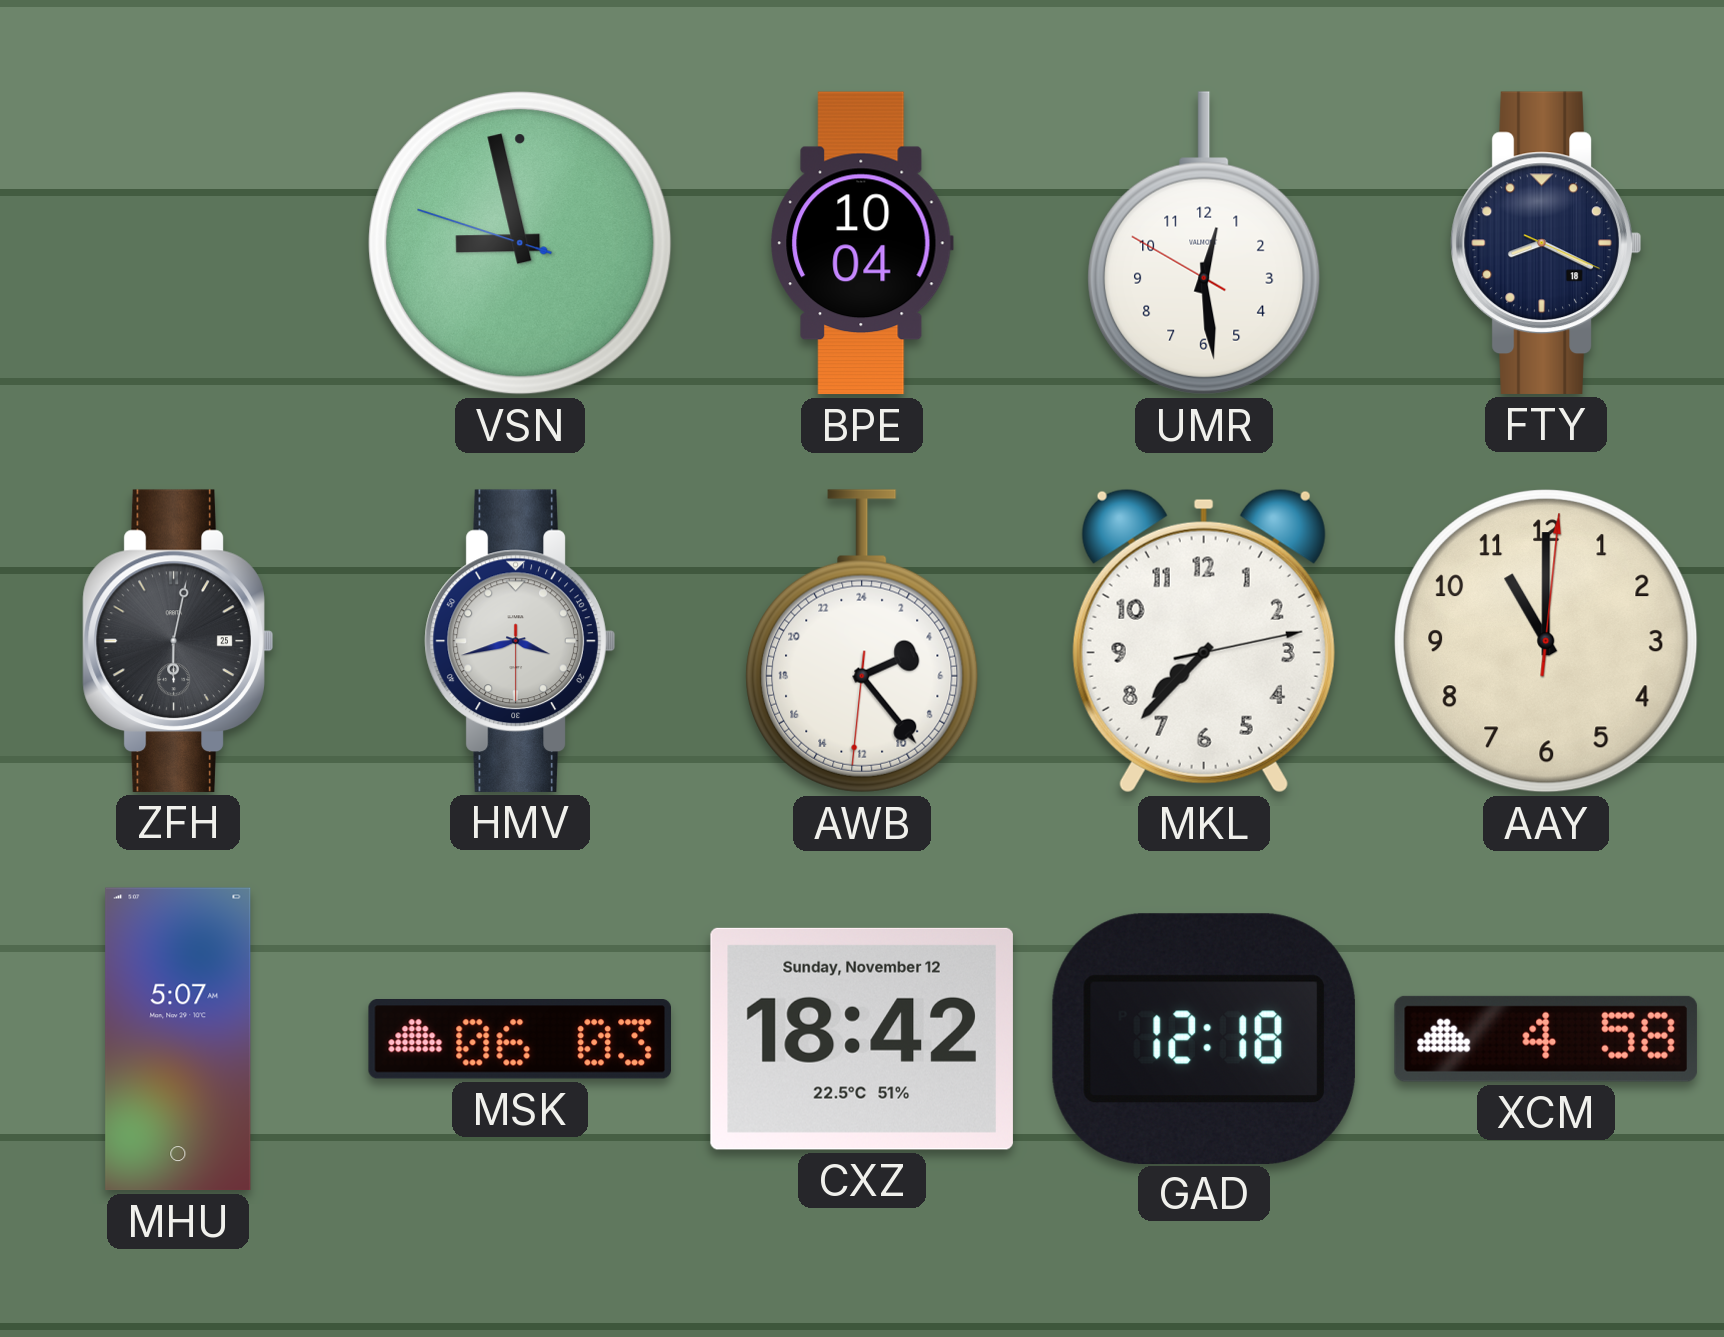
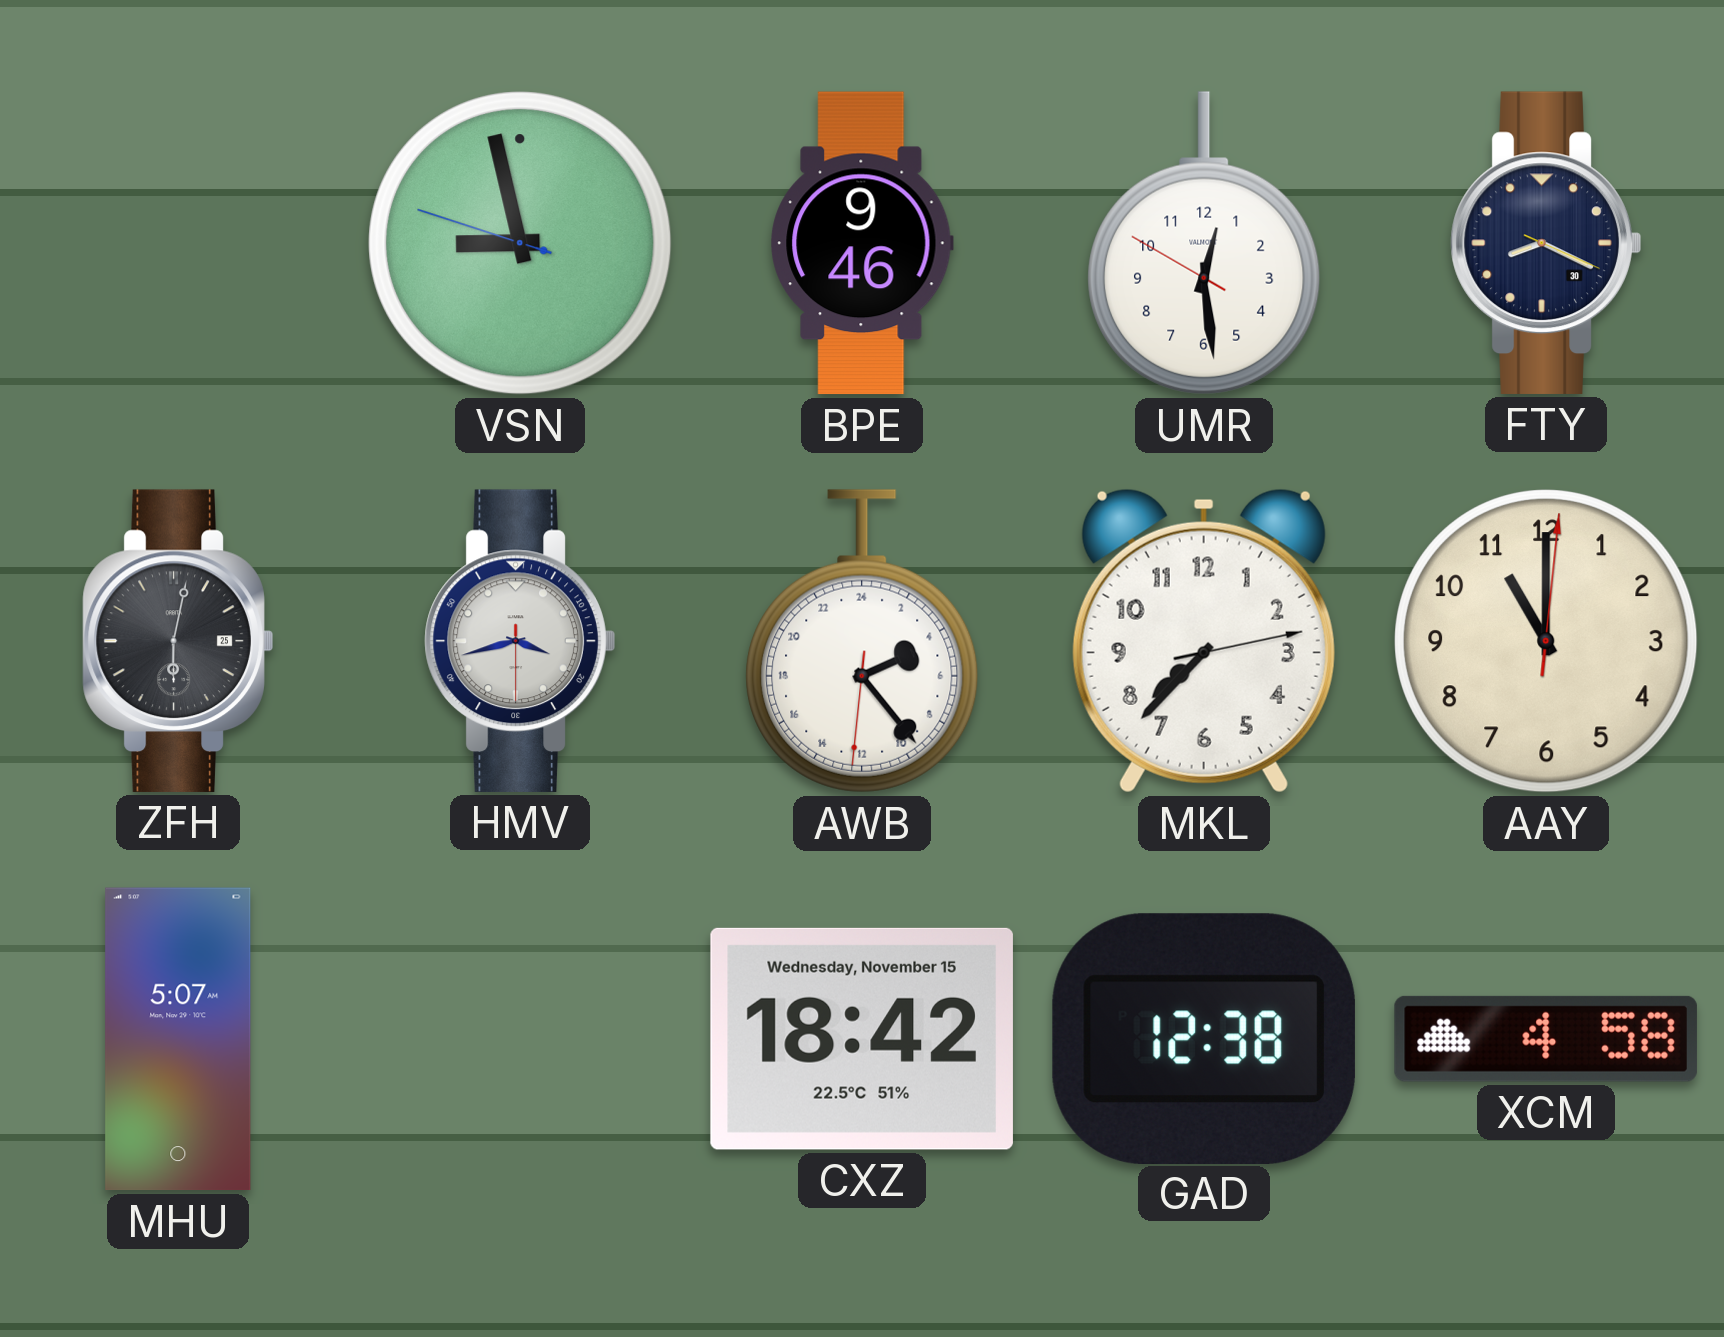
BPE: 10:04 -> 9:46 (862, 243)
FTY date: 18 -> 30 (1546, 243)
MSK: 06:03 -> none (519, 1040)
CXZ date: Sunday, November 12 -> Wednesday, November 15 (862, 1039)
GAD: 12:18 -> 12:38 (1204, 1038)
